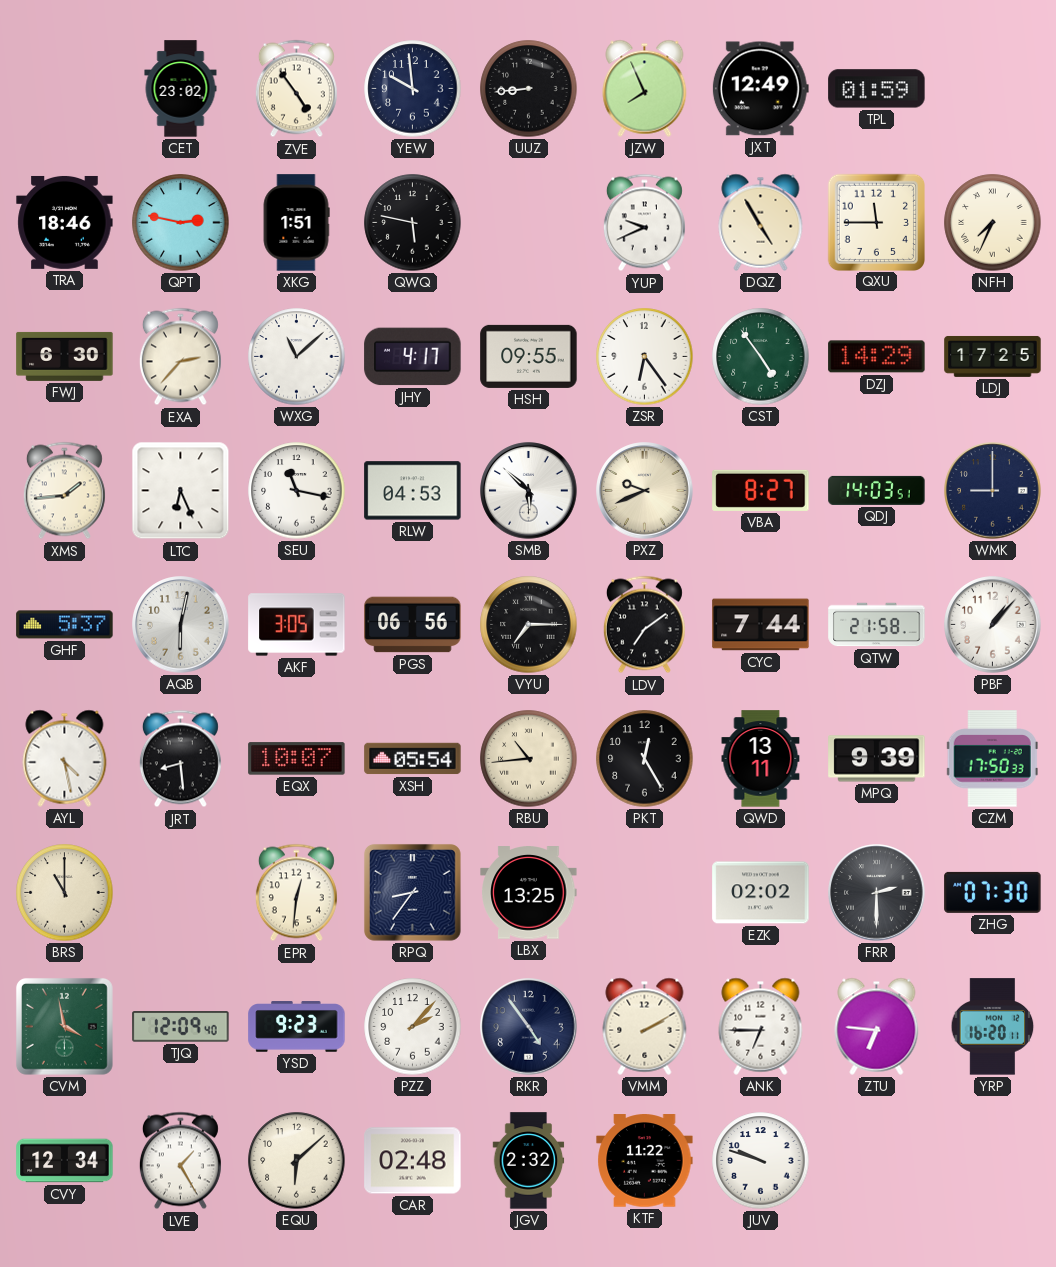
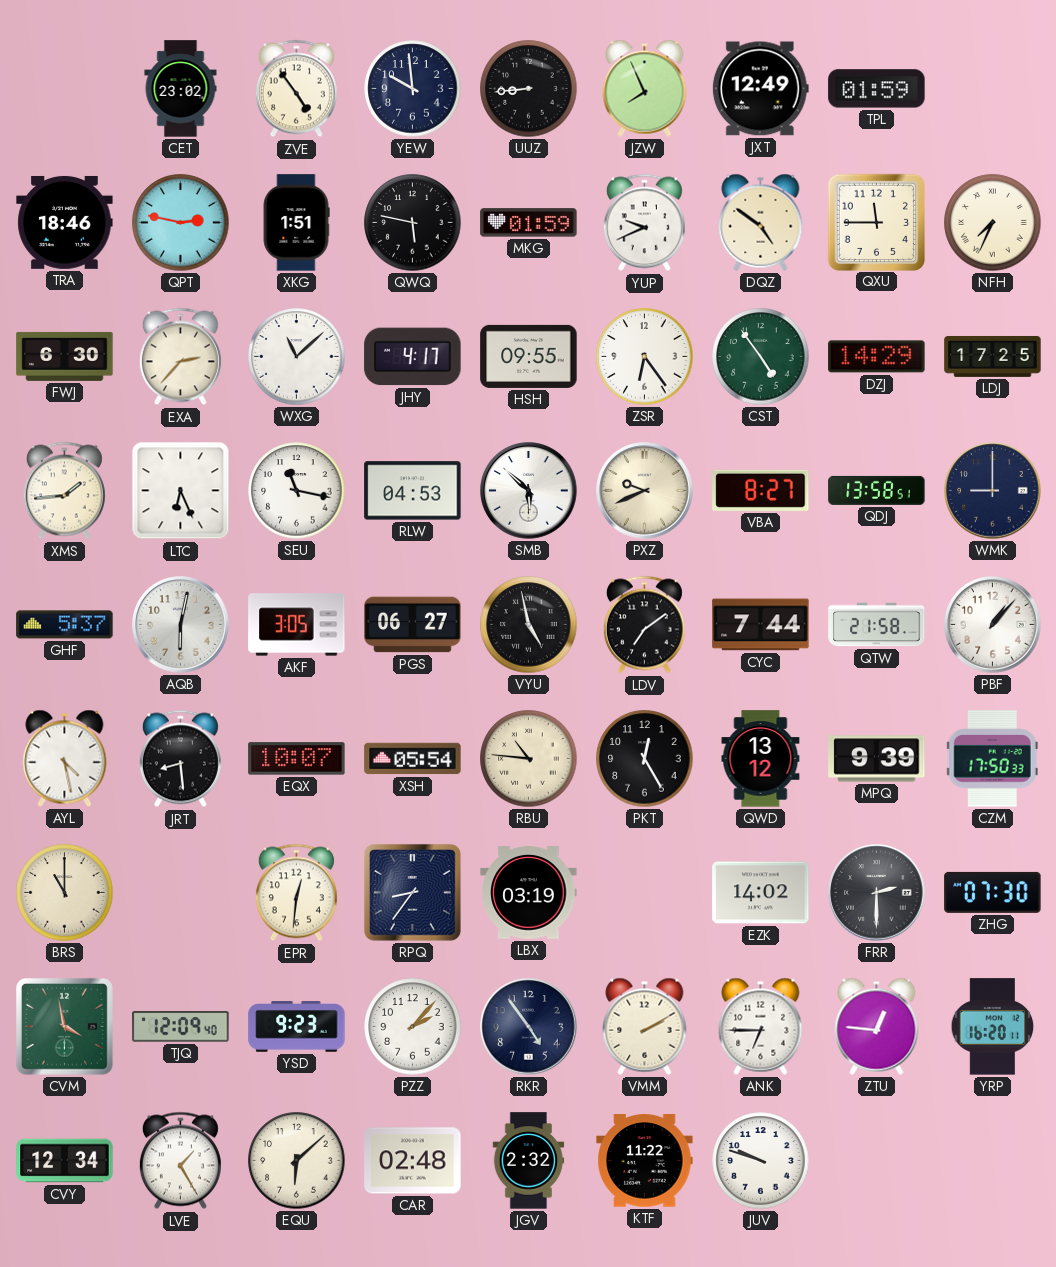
MKG: none -> 01:59 (529, 223)
DQZ: 4:55 -> 4:51 (761, 222)
QDJ: 14:03 -> 13:58 (877, 490)
PGS: 06:56 -> 06:27 (413, 625)
VYU: 7:15 -> 4:58 (529, 625)
RBU: 10:44 -> 10:46 (529, 759)
QWD: 13:11 -> 13:12 (761, 759)
LBX: 13:25 -> 03:19 (529, 893)
EZK: 02:02 -> 14:02 (761, 893)
ZTU: 6:46 -> 12:46 (877, 1026)
